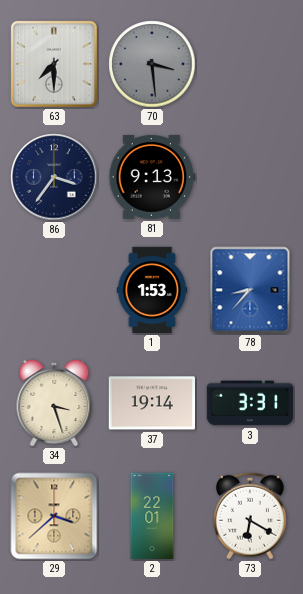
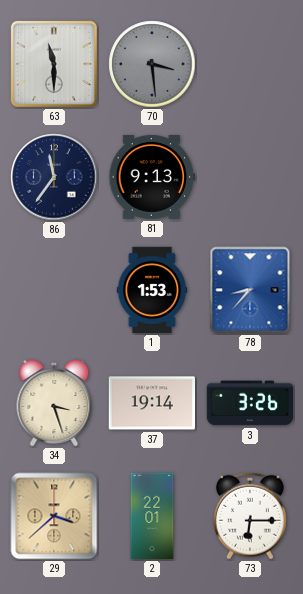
63: 7:30 -> 11:30 (54, 64)
86: 3:36 -> 11:36 (54, 177)
3: 3:31 -> 3:26 (249, 403)
73: 6:20 -> 6:15 (250, 516)
